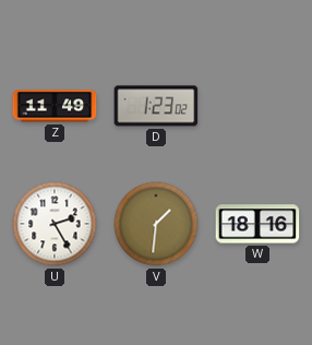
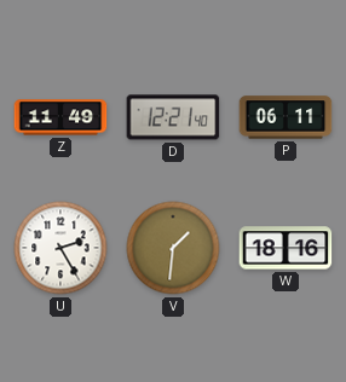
D: 1:23 -> 12:21 (173, 117)
P: none -> 06:11 (286, 117)
